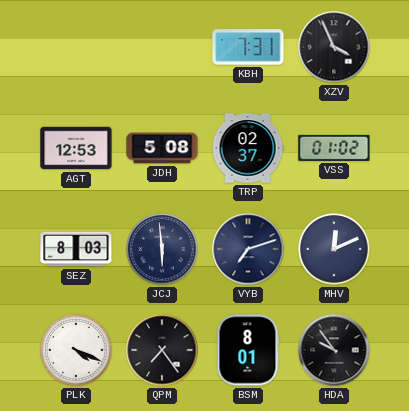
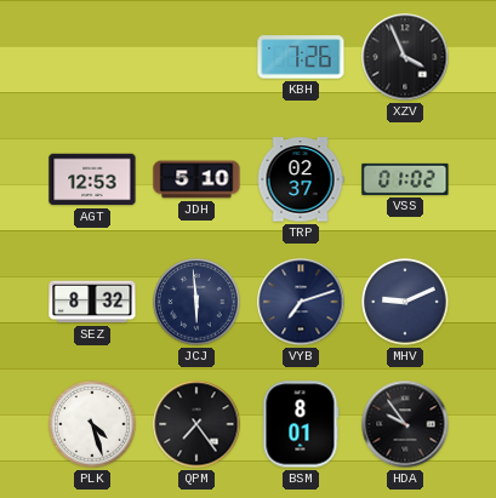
KBH: 7:31 -> 7:26 (301, 57)
JDH: 5:08 -> 5:10 (196, 179)
SEZ: 8:03 -> 8:32 (92, 302)
MHV: 12:11 -> 9:11 (405, 302)
PLK: 4:19 -> 4:27 (92, 424)
